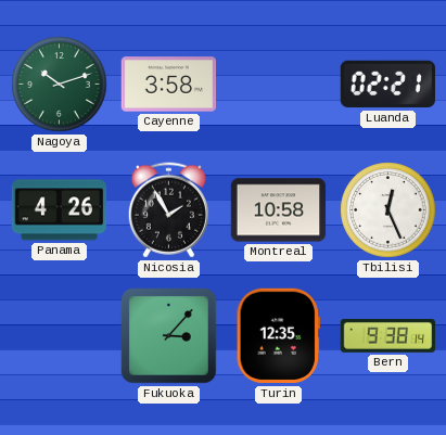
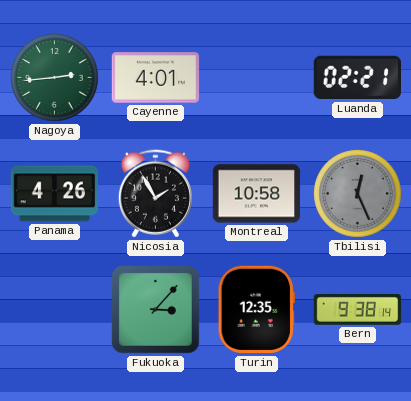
Nagoya: 10:12 -> 2:44 (55, 78)
Cayenne: 3:58 -> 4:01 (156, 78)
Tbilisi dial: white -> grey (358, 194)
